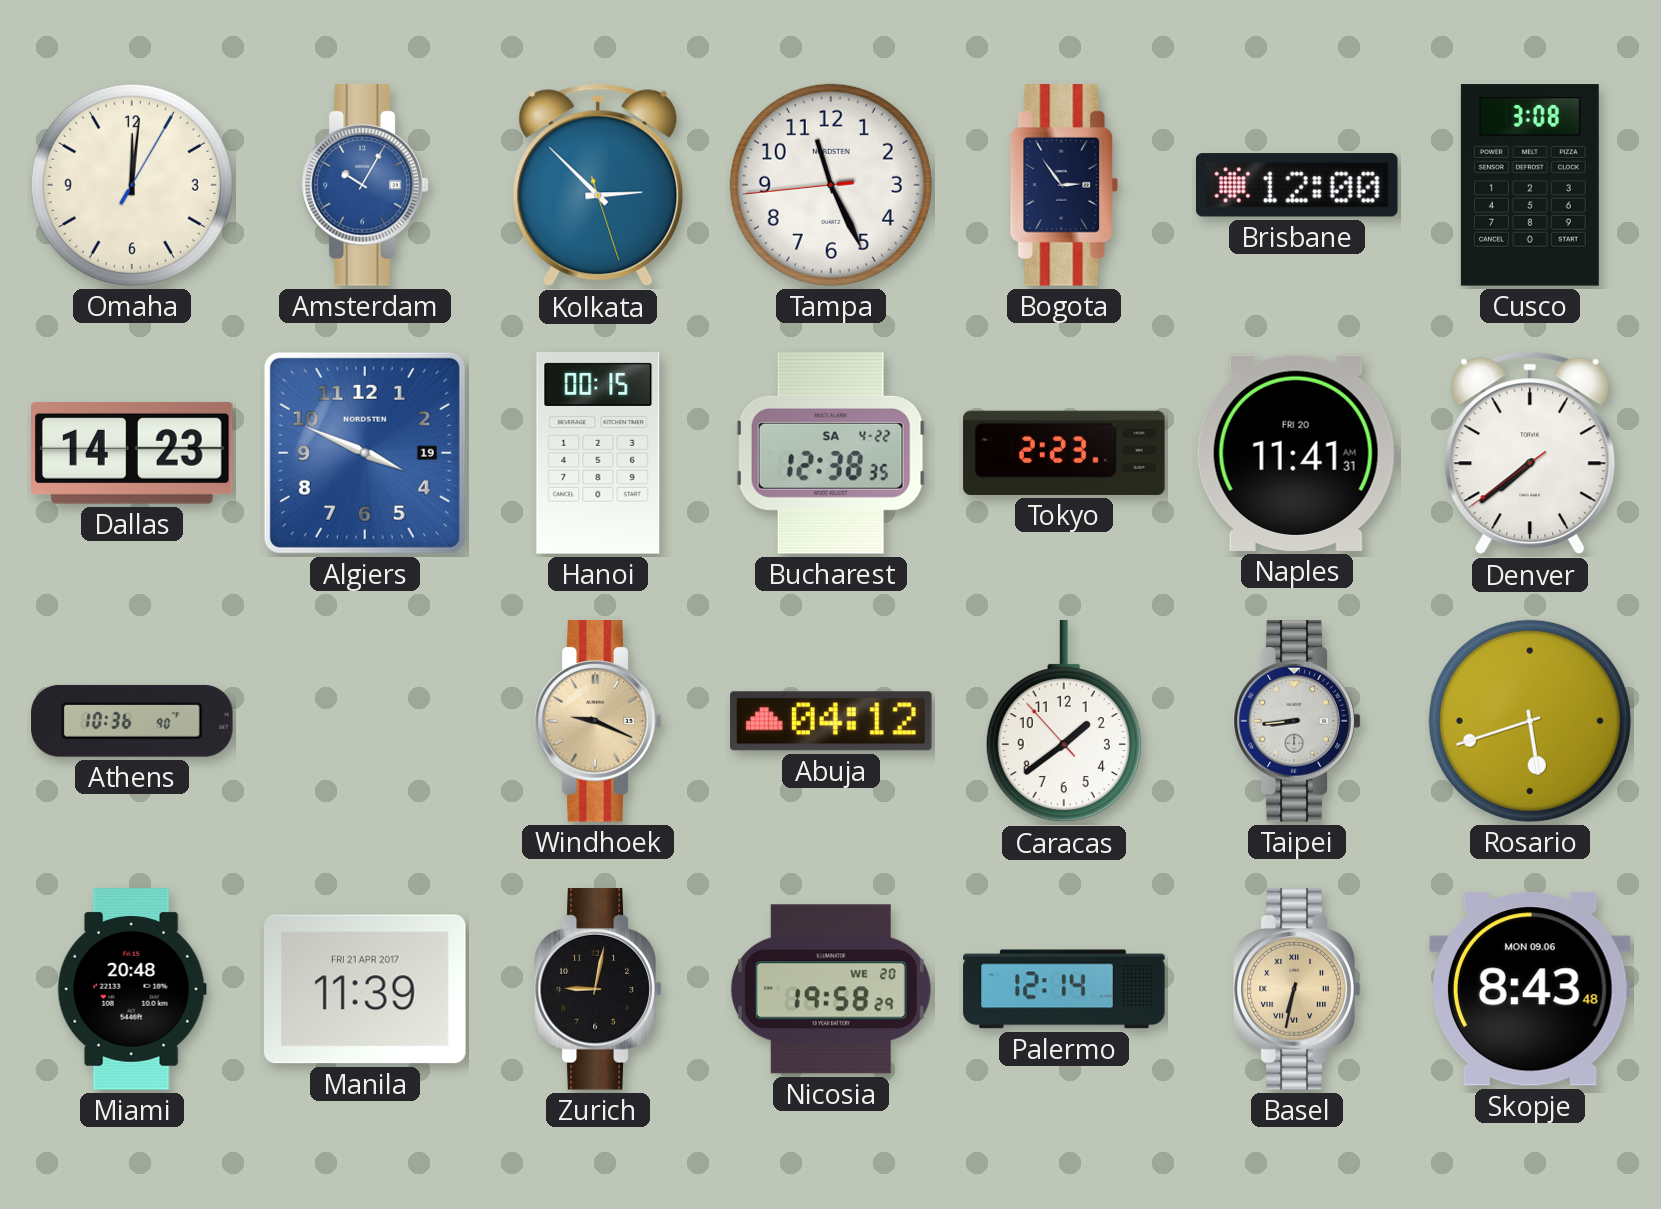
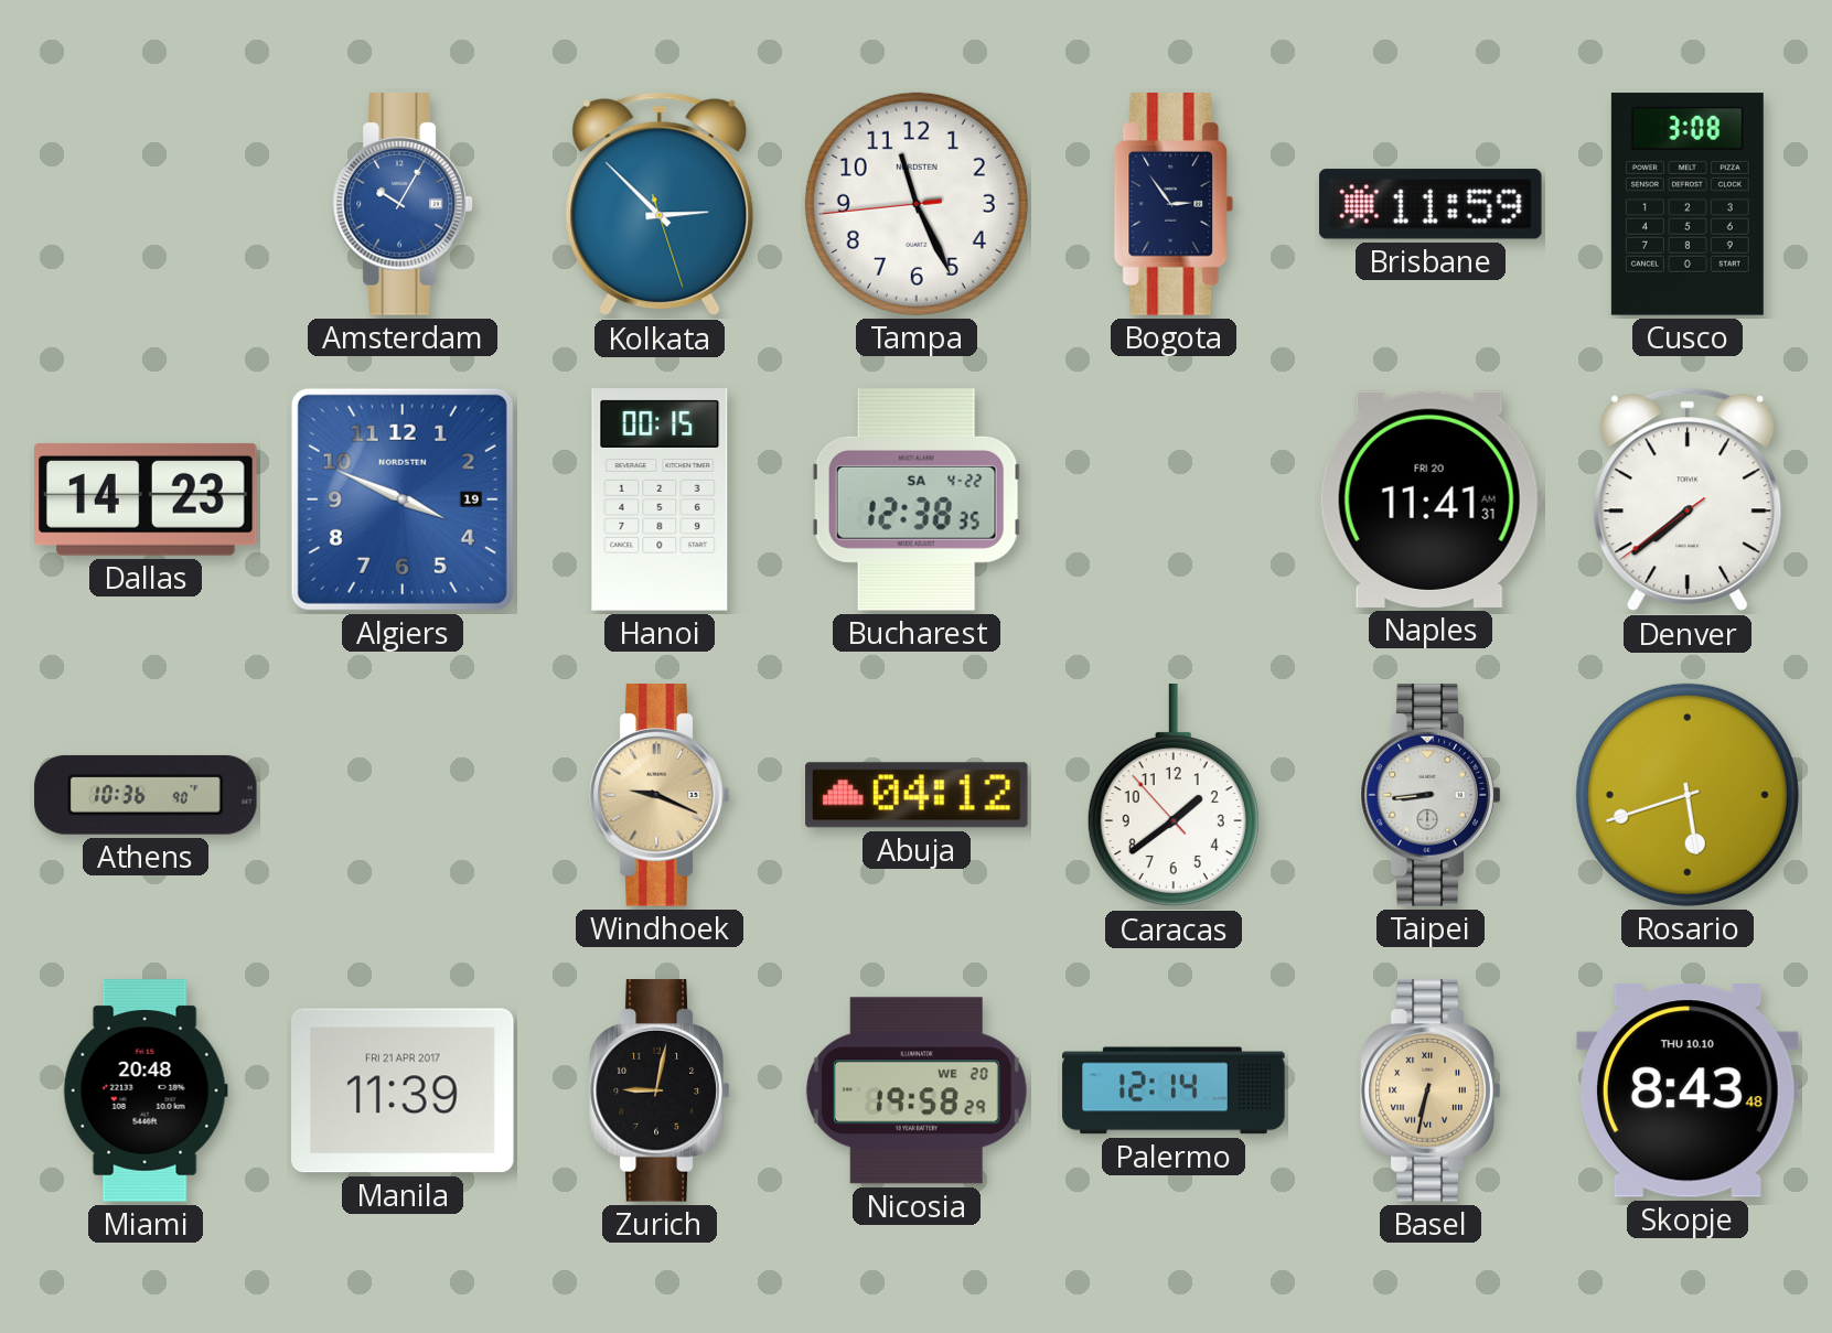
Omaha: 12:01 -> none (132, 185)
Brisbane: 12:00 -> 11:59 (1431, 204)
Tokyo: 2:23 -> none (1064, 453)
Skopje date: MON 09.06 -> THU 10.10 (1688, 1090)
